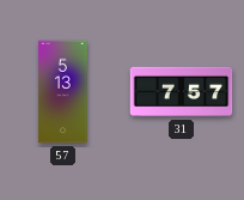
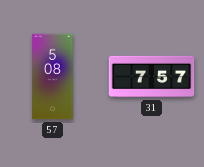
57: 5:13 -> 5:08 (53, 77)
